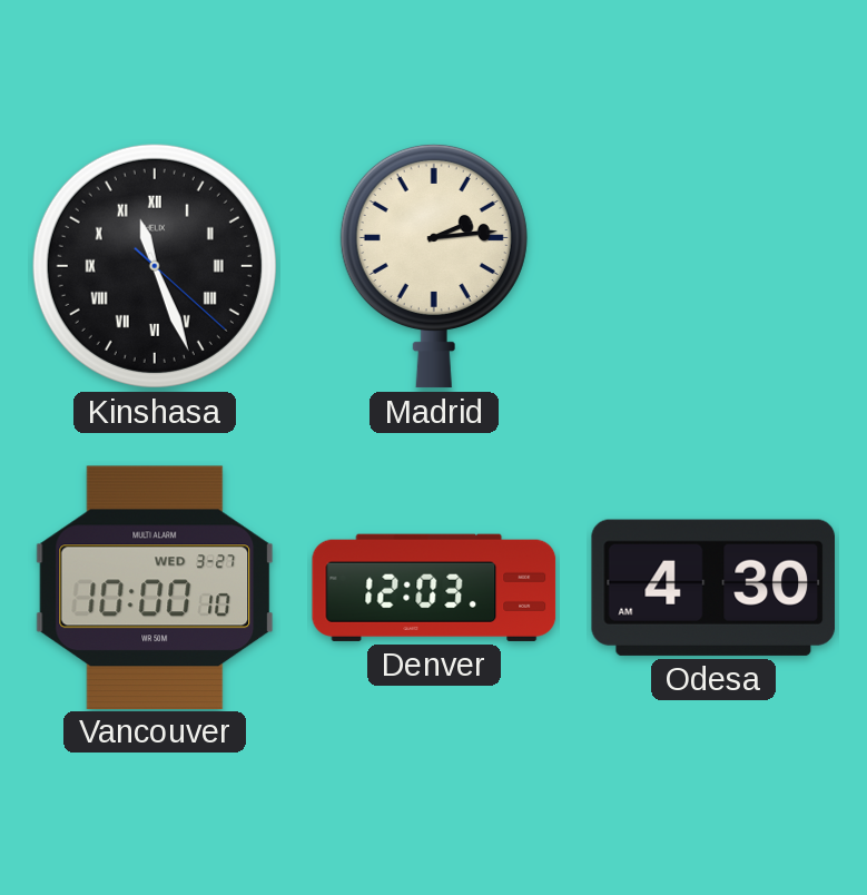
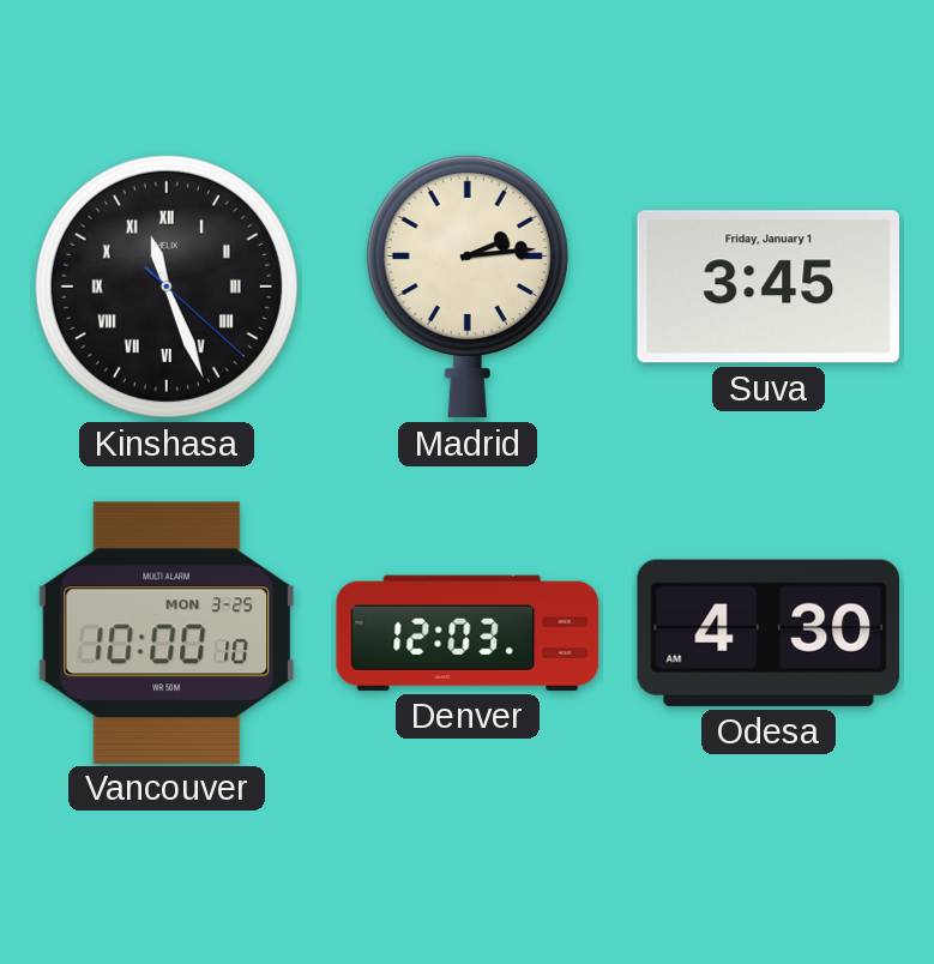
Suva: none -> 3:45 (769, 287)
Vancouver date: WED 3-27 -> MON 3-25 (167, 632)
